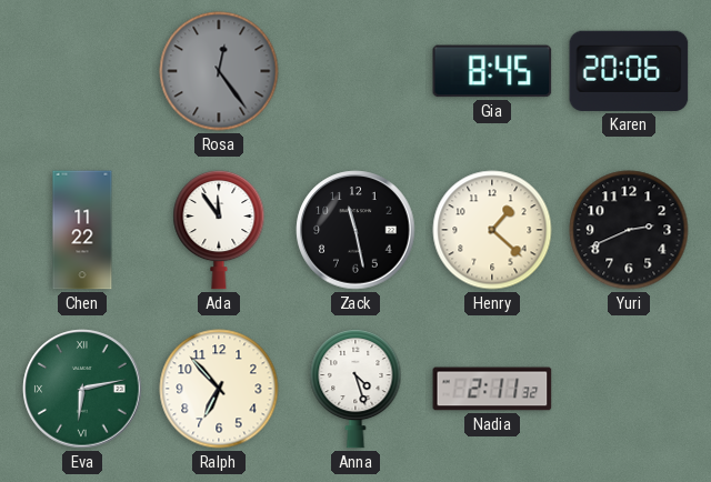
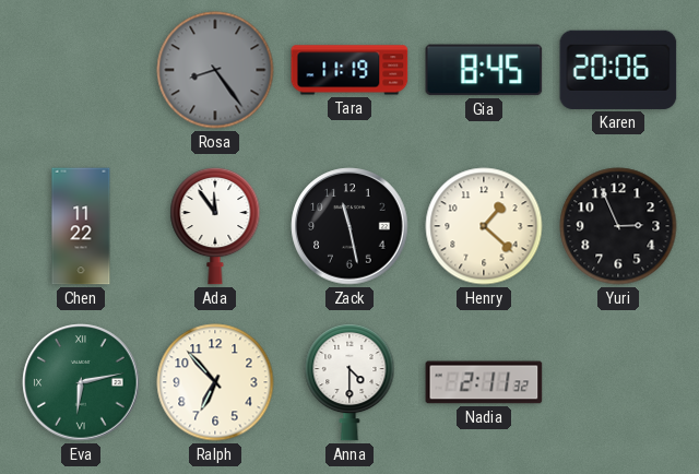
Rosa: 12:24 -> 8:24 (215, 70)
Tara: none -> 11:19 (349, 70)
Yuri: 2:41 -> 2:56 (618, 226)
Anna: 4:27 -> 4:30 (349, 382)
